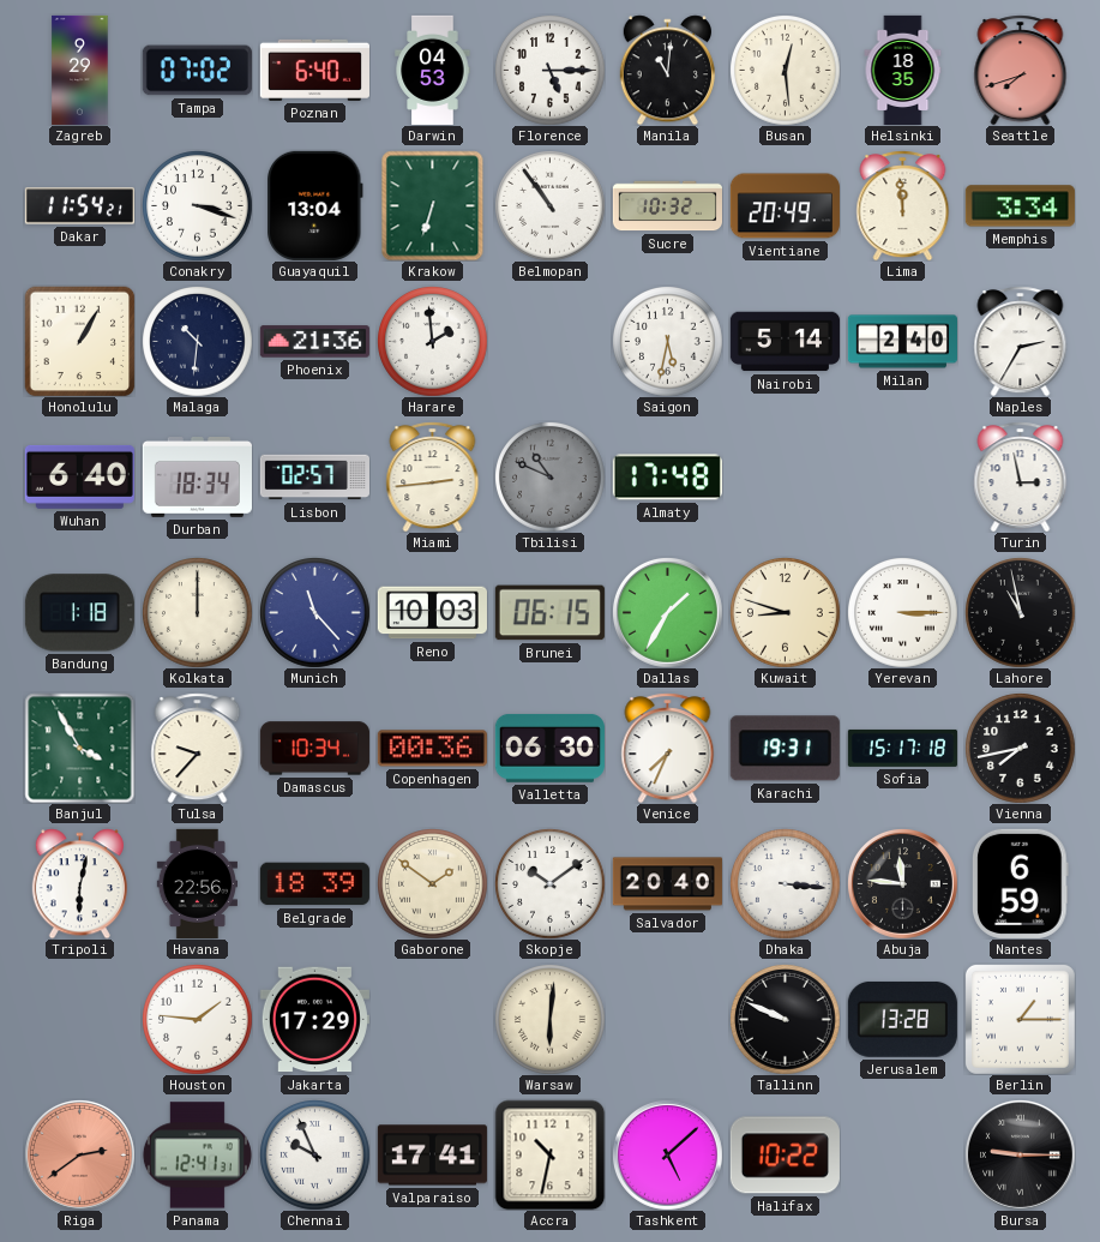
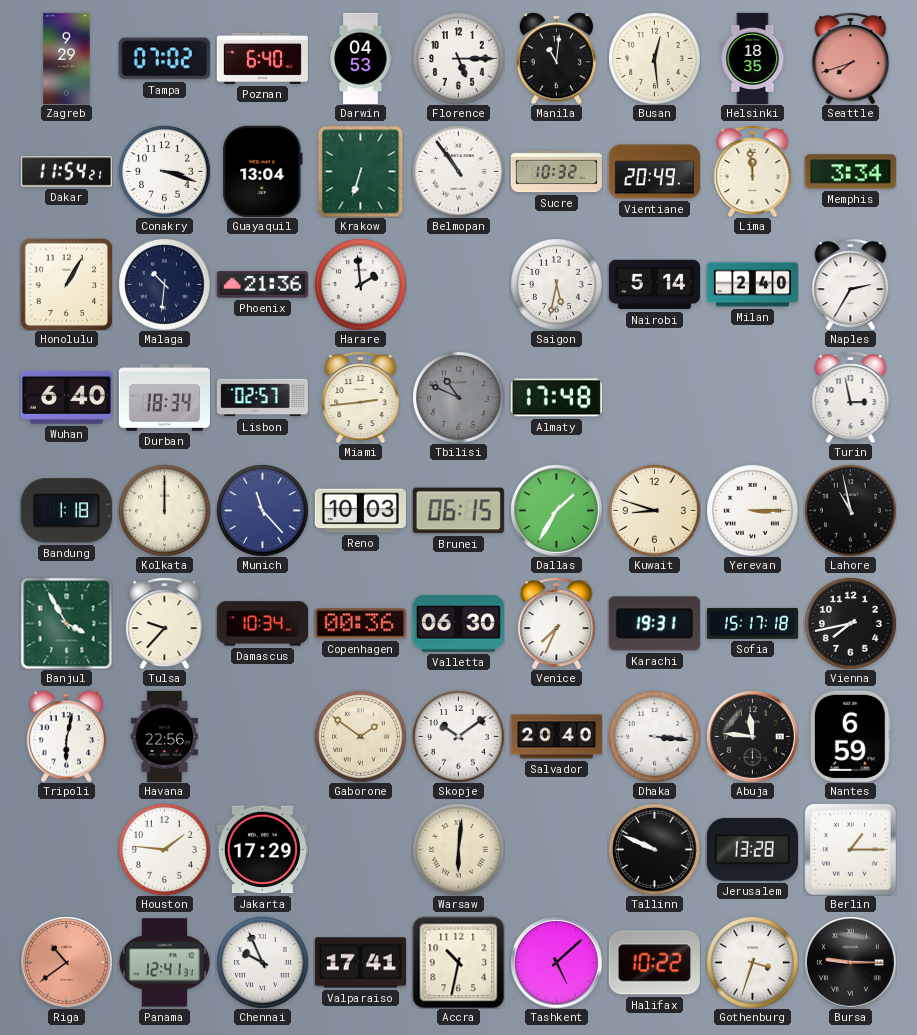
Belgrade: 18:39 -> none (314, 884)
Riga: 2:39 -> 10:39 (66, 962)
Gothenburg: none -> 3:33 (753, 963)
